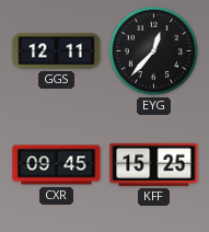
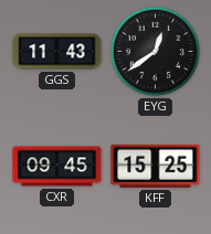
GGS: 12:11 -> 11:43 (57, 52)
EYG: 12:37 -> 12:39 (156, 52)
